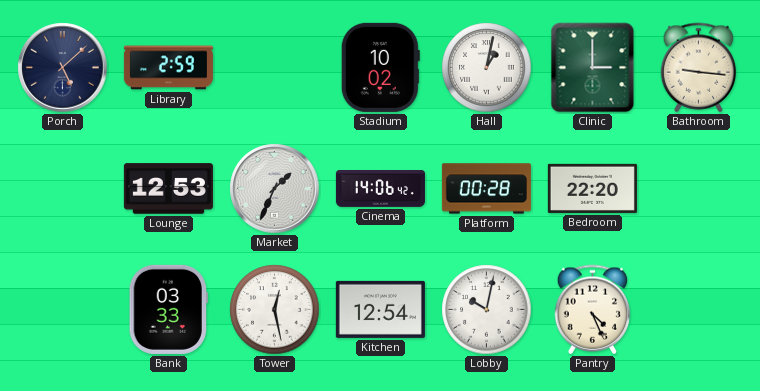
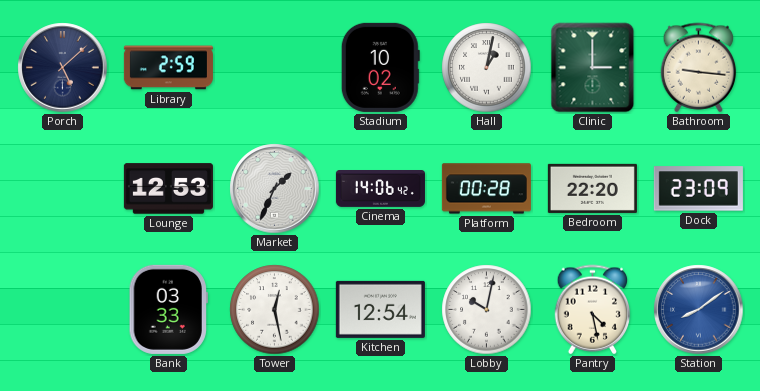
Dock: none -> 23:09 (698, 189)
Pantry: 4:26 -> 4:28 (593, 310)
Station: none -> 8:09 (699, 310)
